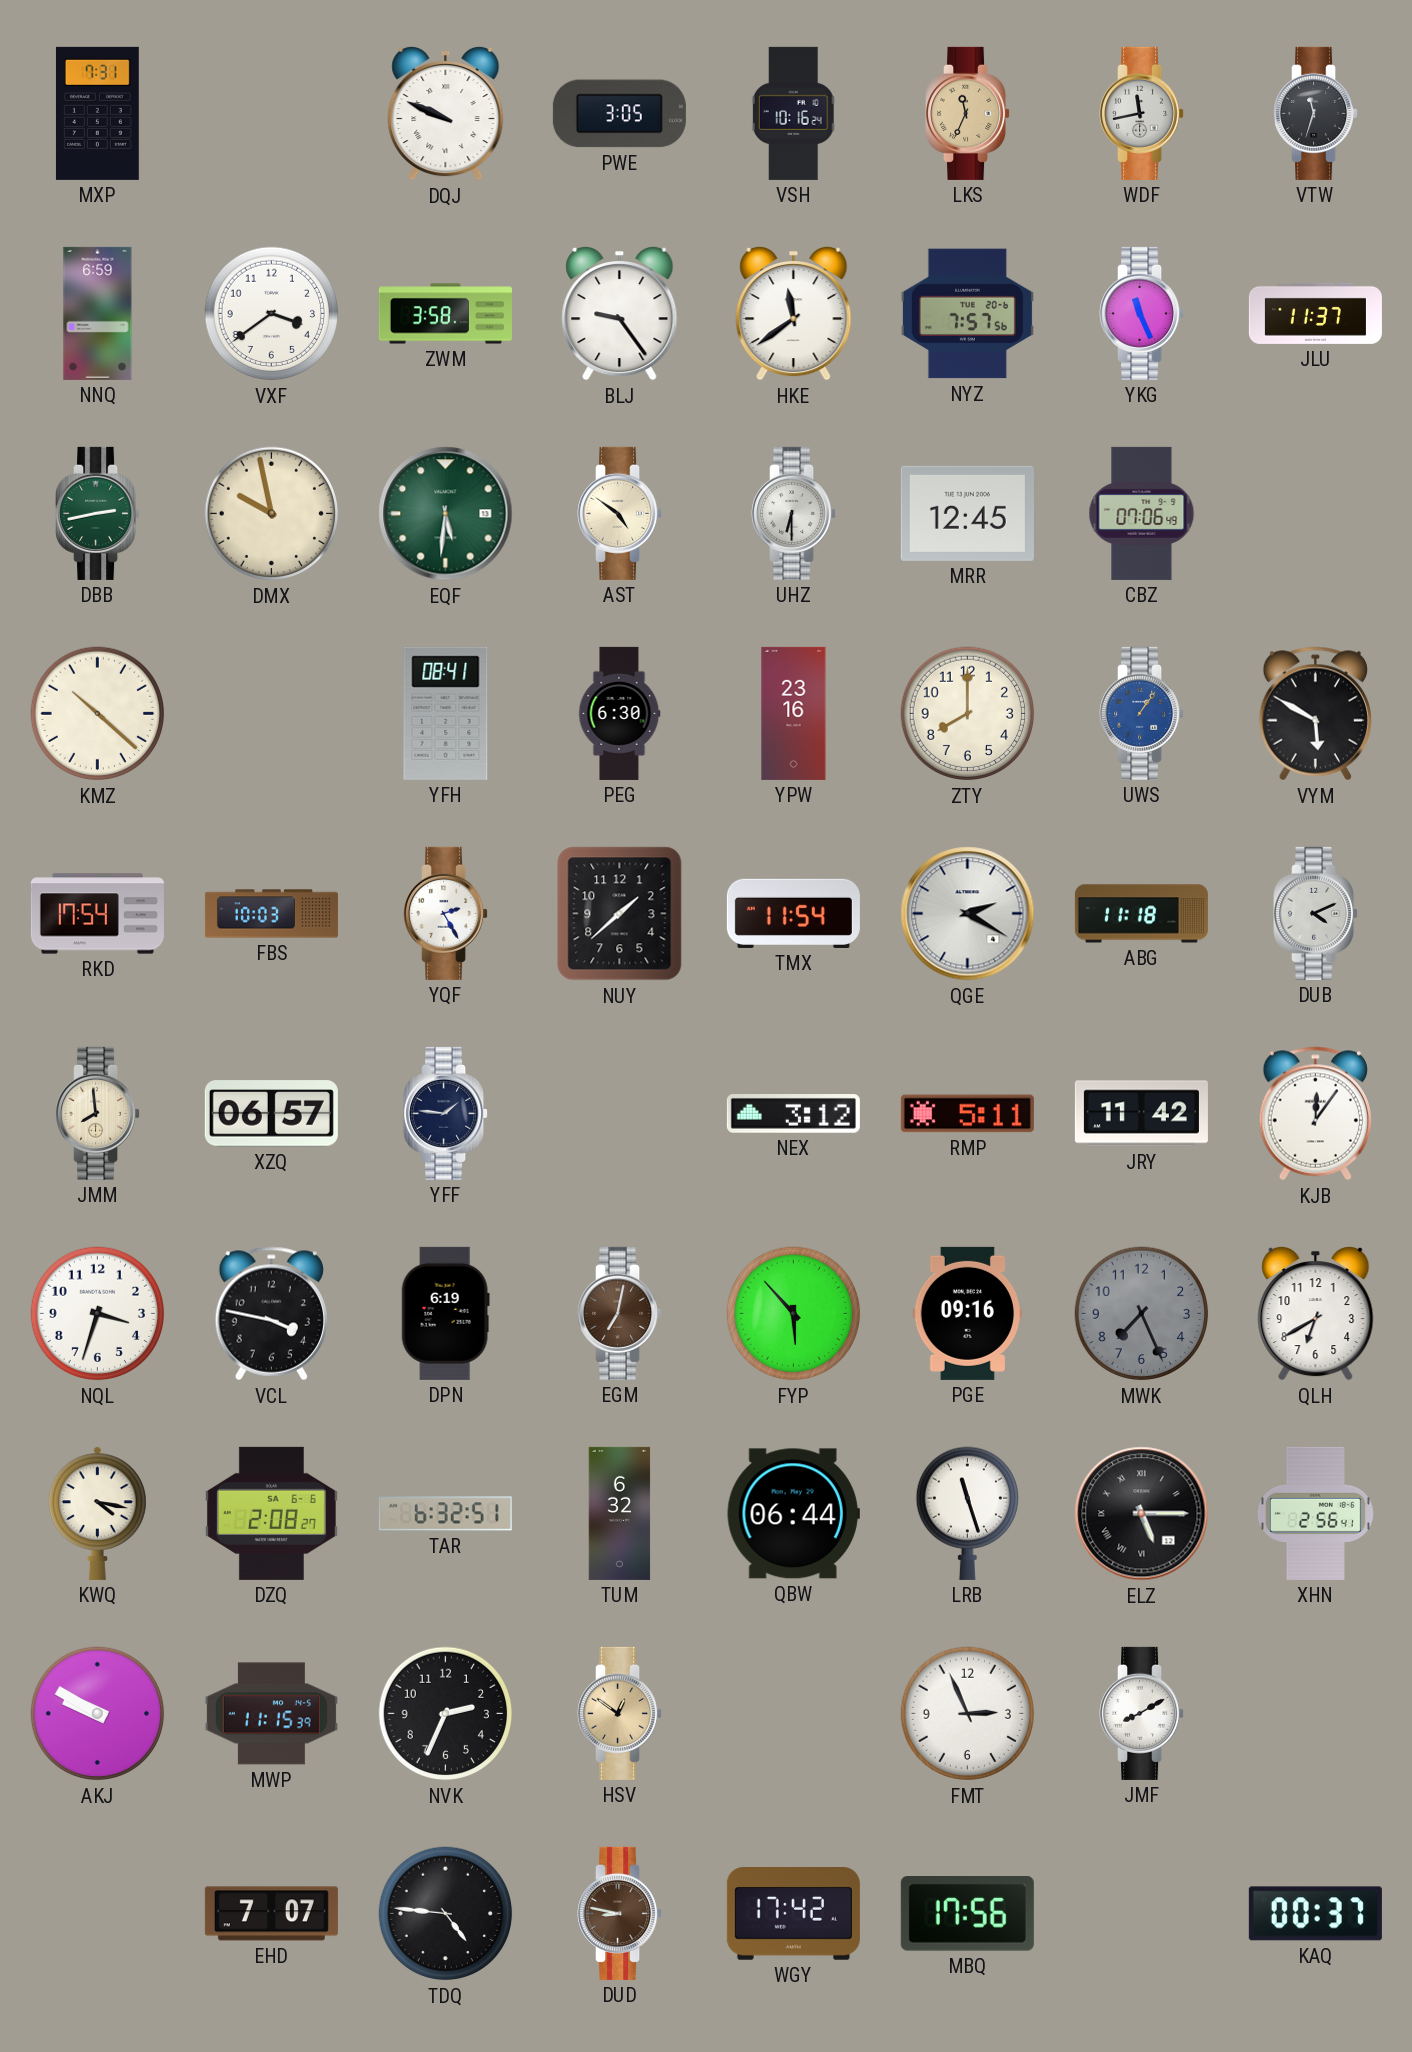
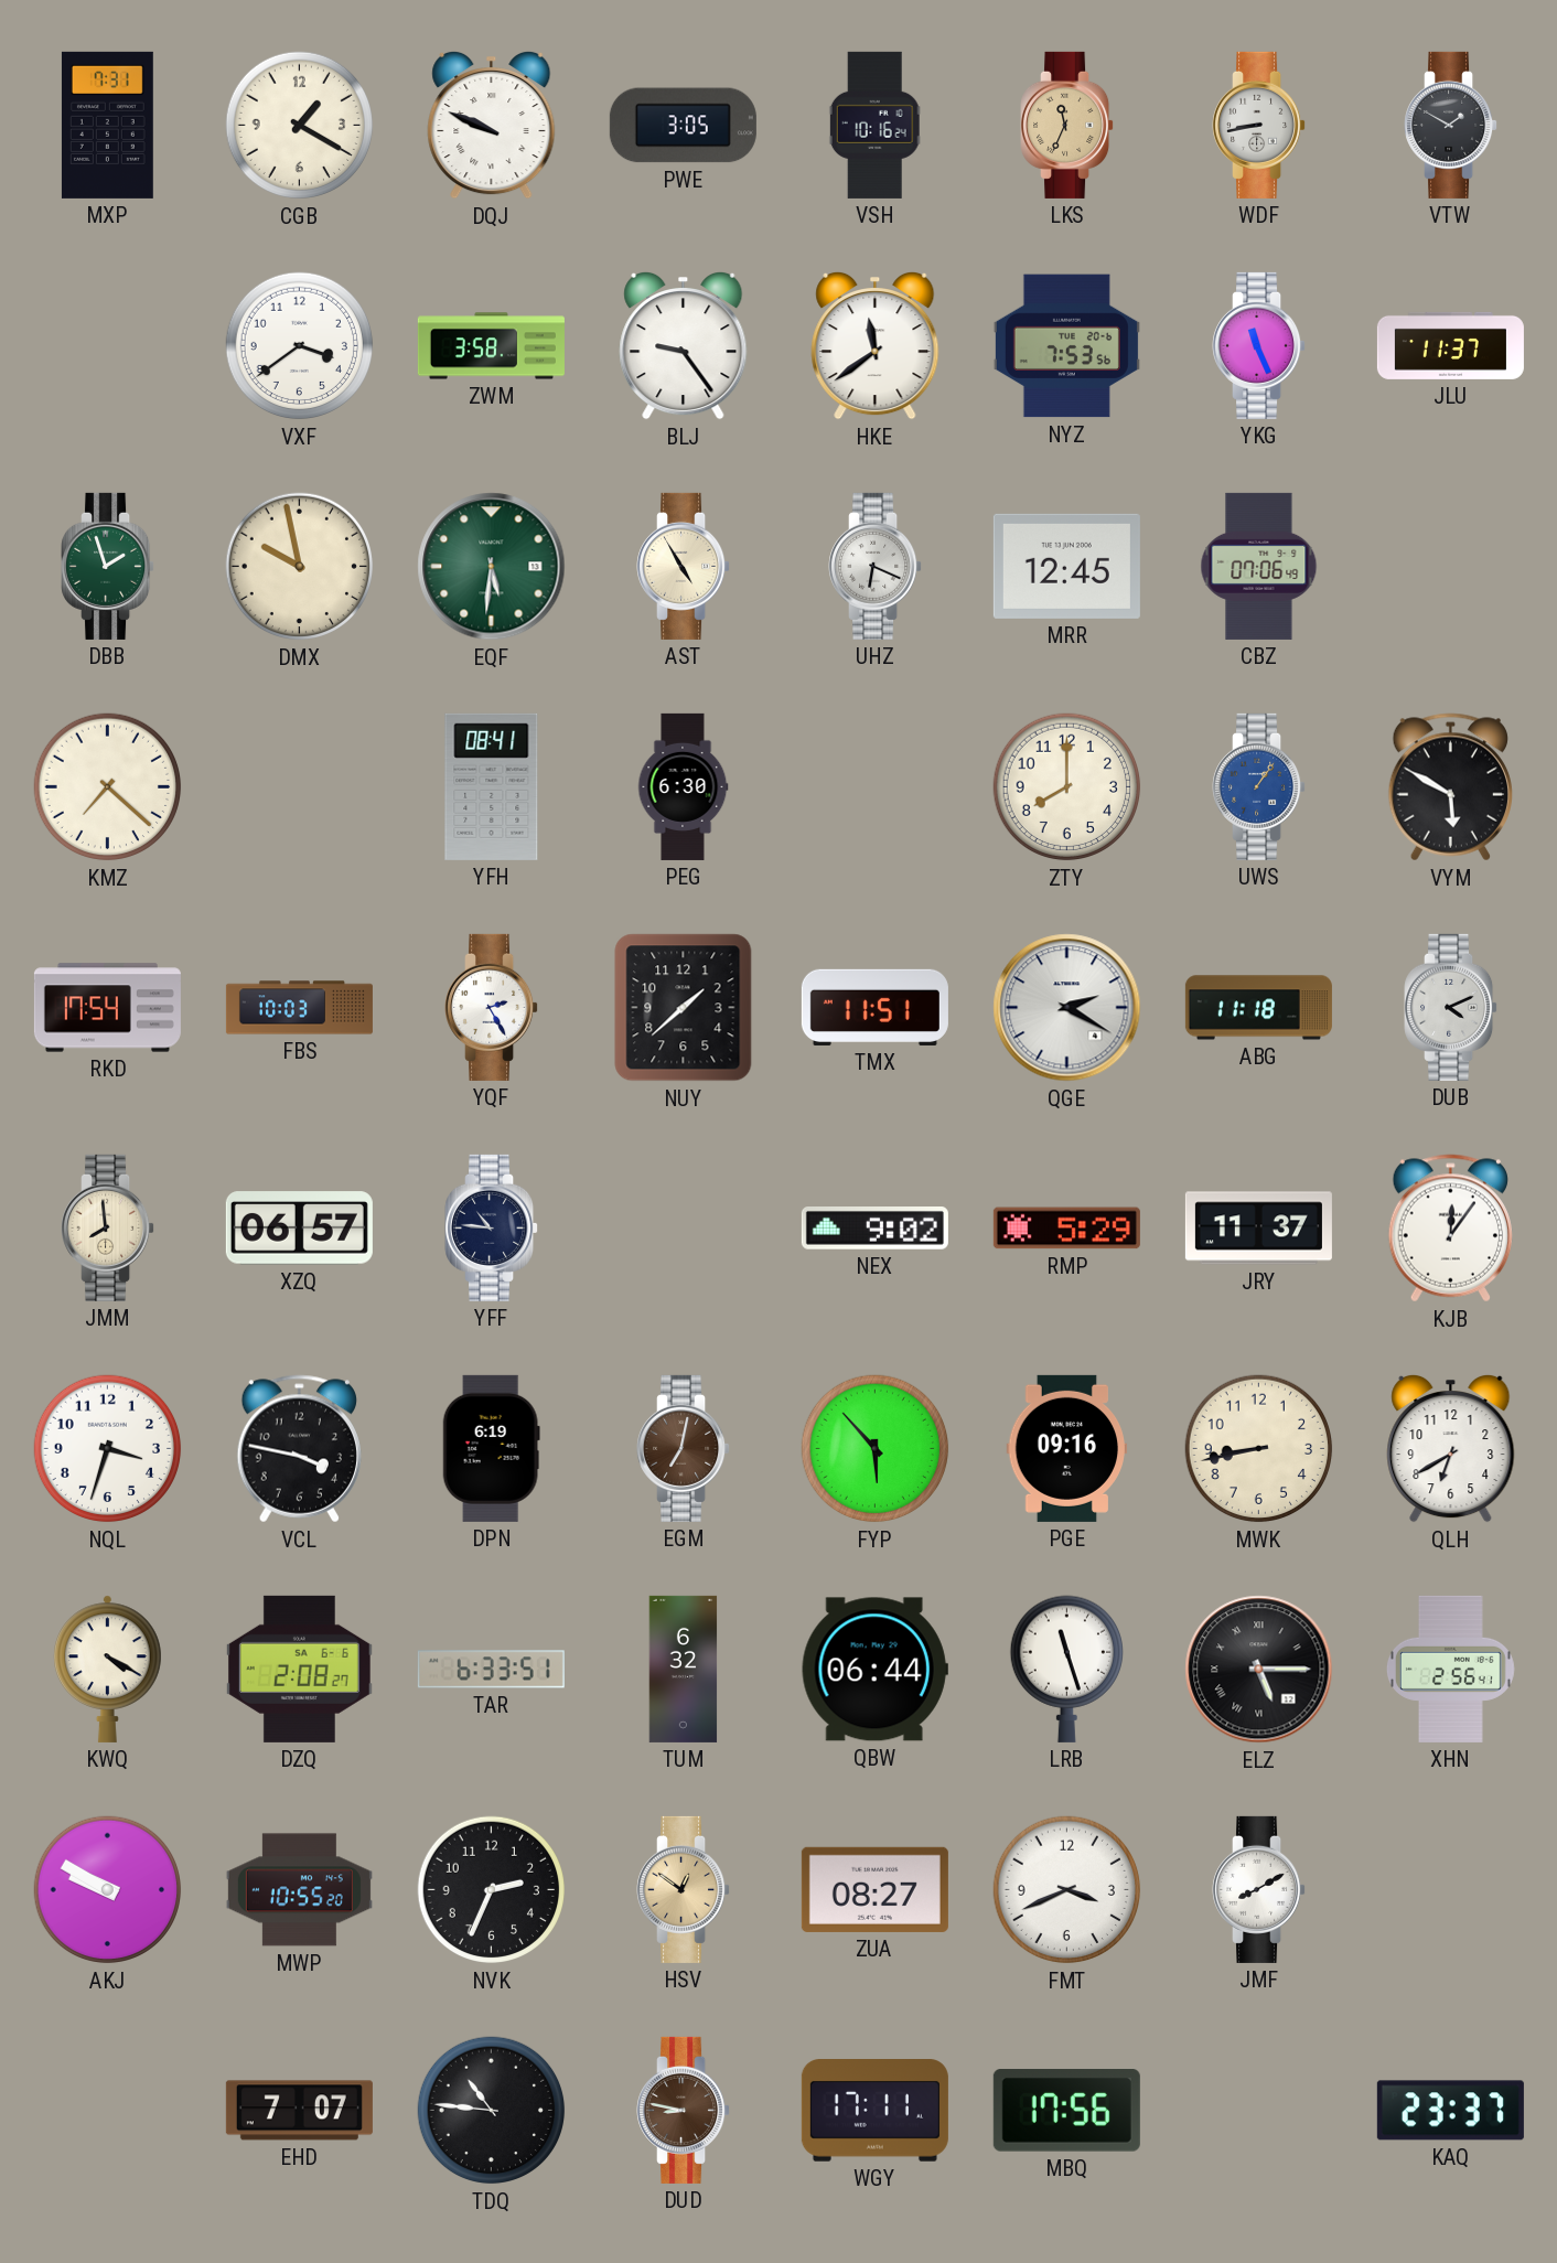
CGB: none -> 1:20 (300, 126)
WDF: 11:43 -> 8:43 (1259, 125)
VTW: 11:33 -> 1:50 (1451, 125)
NNQ: 6:59 -> none (98, 313)
NYZ: 7:57 -> 7:53 (1066, 346)
DBB: 2:43 -> 1:57 (108, 566)
AST: 4:51 -> 4:55 (684, 566)
UHZ: 6:30 -> 6:19 (876, 566)
KMZ: 10:22 -> 7:22 (108, 787)
YPW: 23:16 -> none (794, 713)
TMX: 11:54 -> 11:51 (874, 1007)
YFF: 1:46 -> 10:46 (492, 1227)
NEX: 3:12 -> 9:02 (874, 1229)
RMP: 5:11 -> 5:29 (1066, 1229)
JRY: 11:42 -> 11:37 (1258, 1229)
MWK: 7:26 -> 8:43 (1259, 1449)
MWK dial: grey -> cream (1259, 1449)
KWQ: 4:17 -> 4:20 (108, 1669)
TAR: 6:32 -> 6:33 (491, 1670)
MWP: 11:15 -> 10:55 (299, 1890)
ZUA: none -> 08:27 (874, 1889)
FMT: 2:56 -> 3:41 (1067, 1890)
TDQ: 4:46 -> 10:46 (492, 2111)
WGY: 17:42 -> 17:11 (874, 2111)
KAQ: 00:37 -> 23:37 (1450, 2111)
